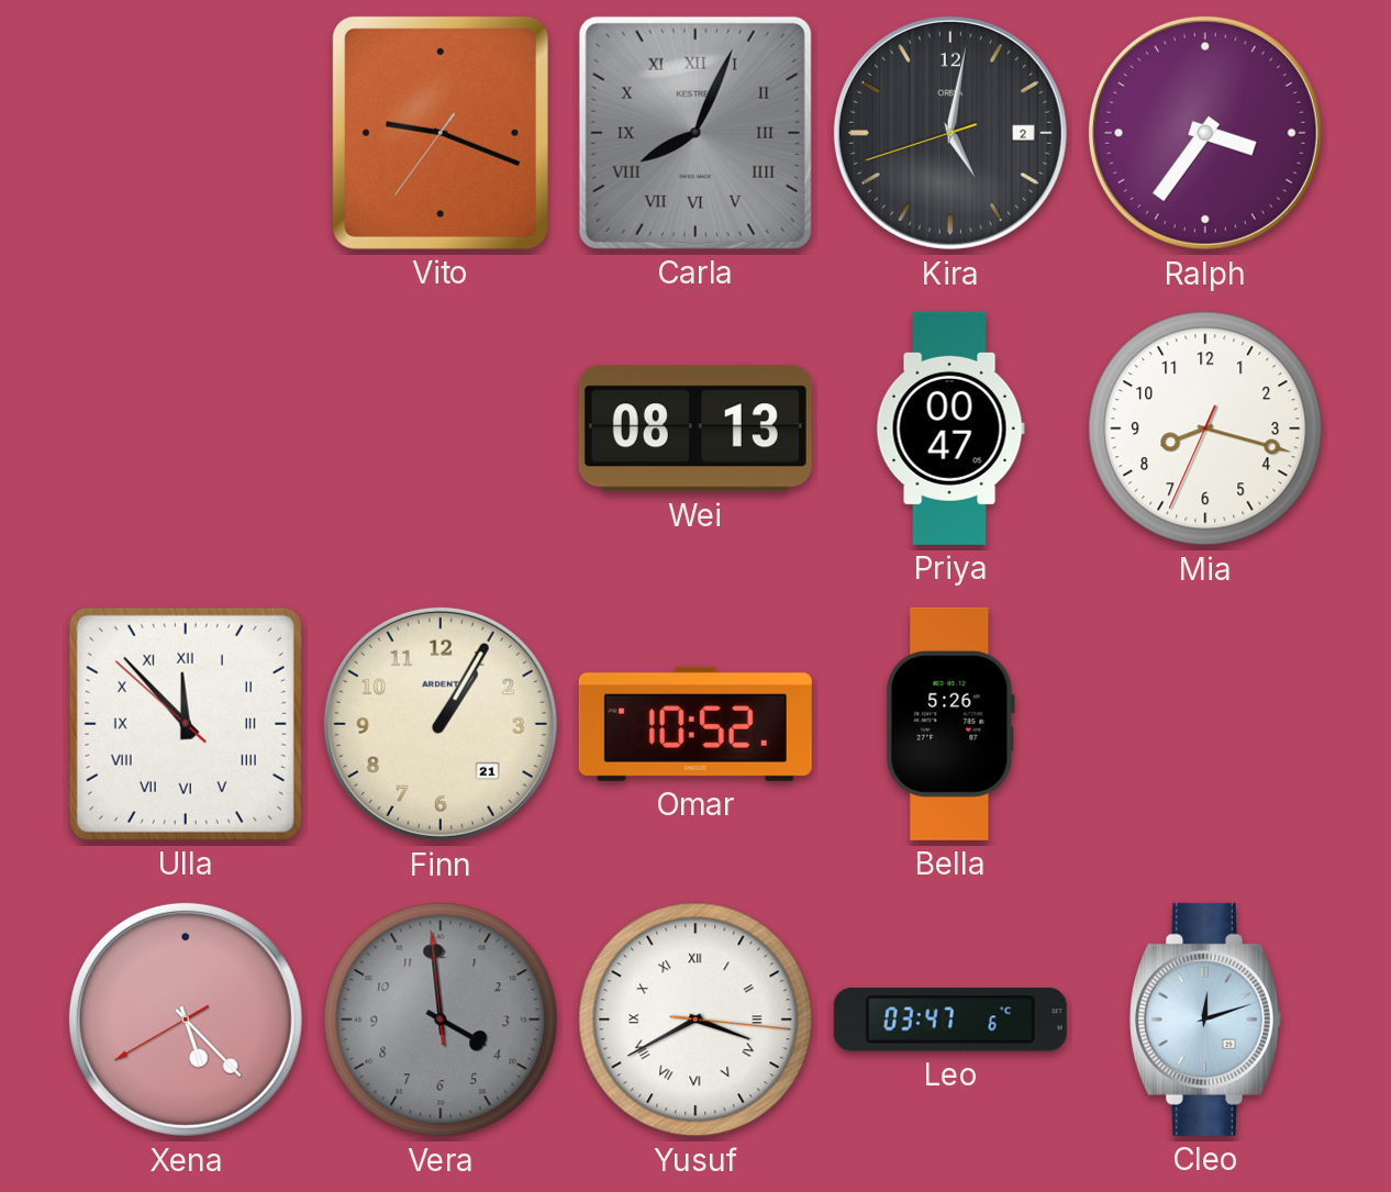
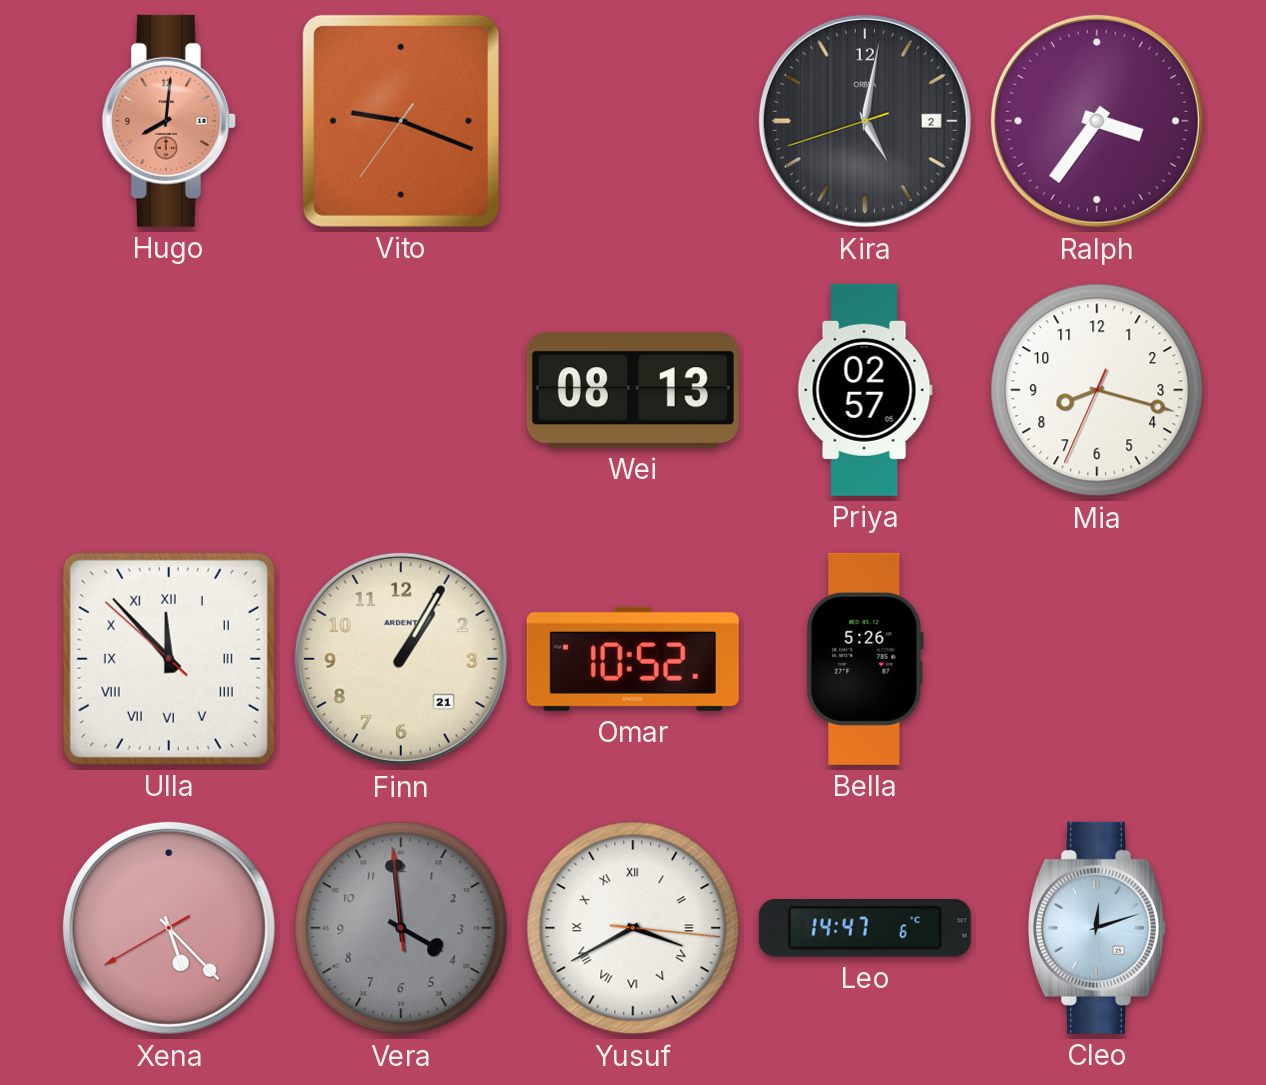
Hugo: none -> 8:01 (169, 121)
Carla: 8:04 -> none (695, 133)
Priya: 00:47 -> 02:57 (865, 390)
Leo: 03:47 -> 14:47 (865, 928)
